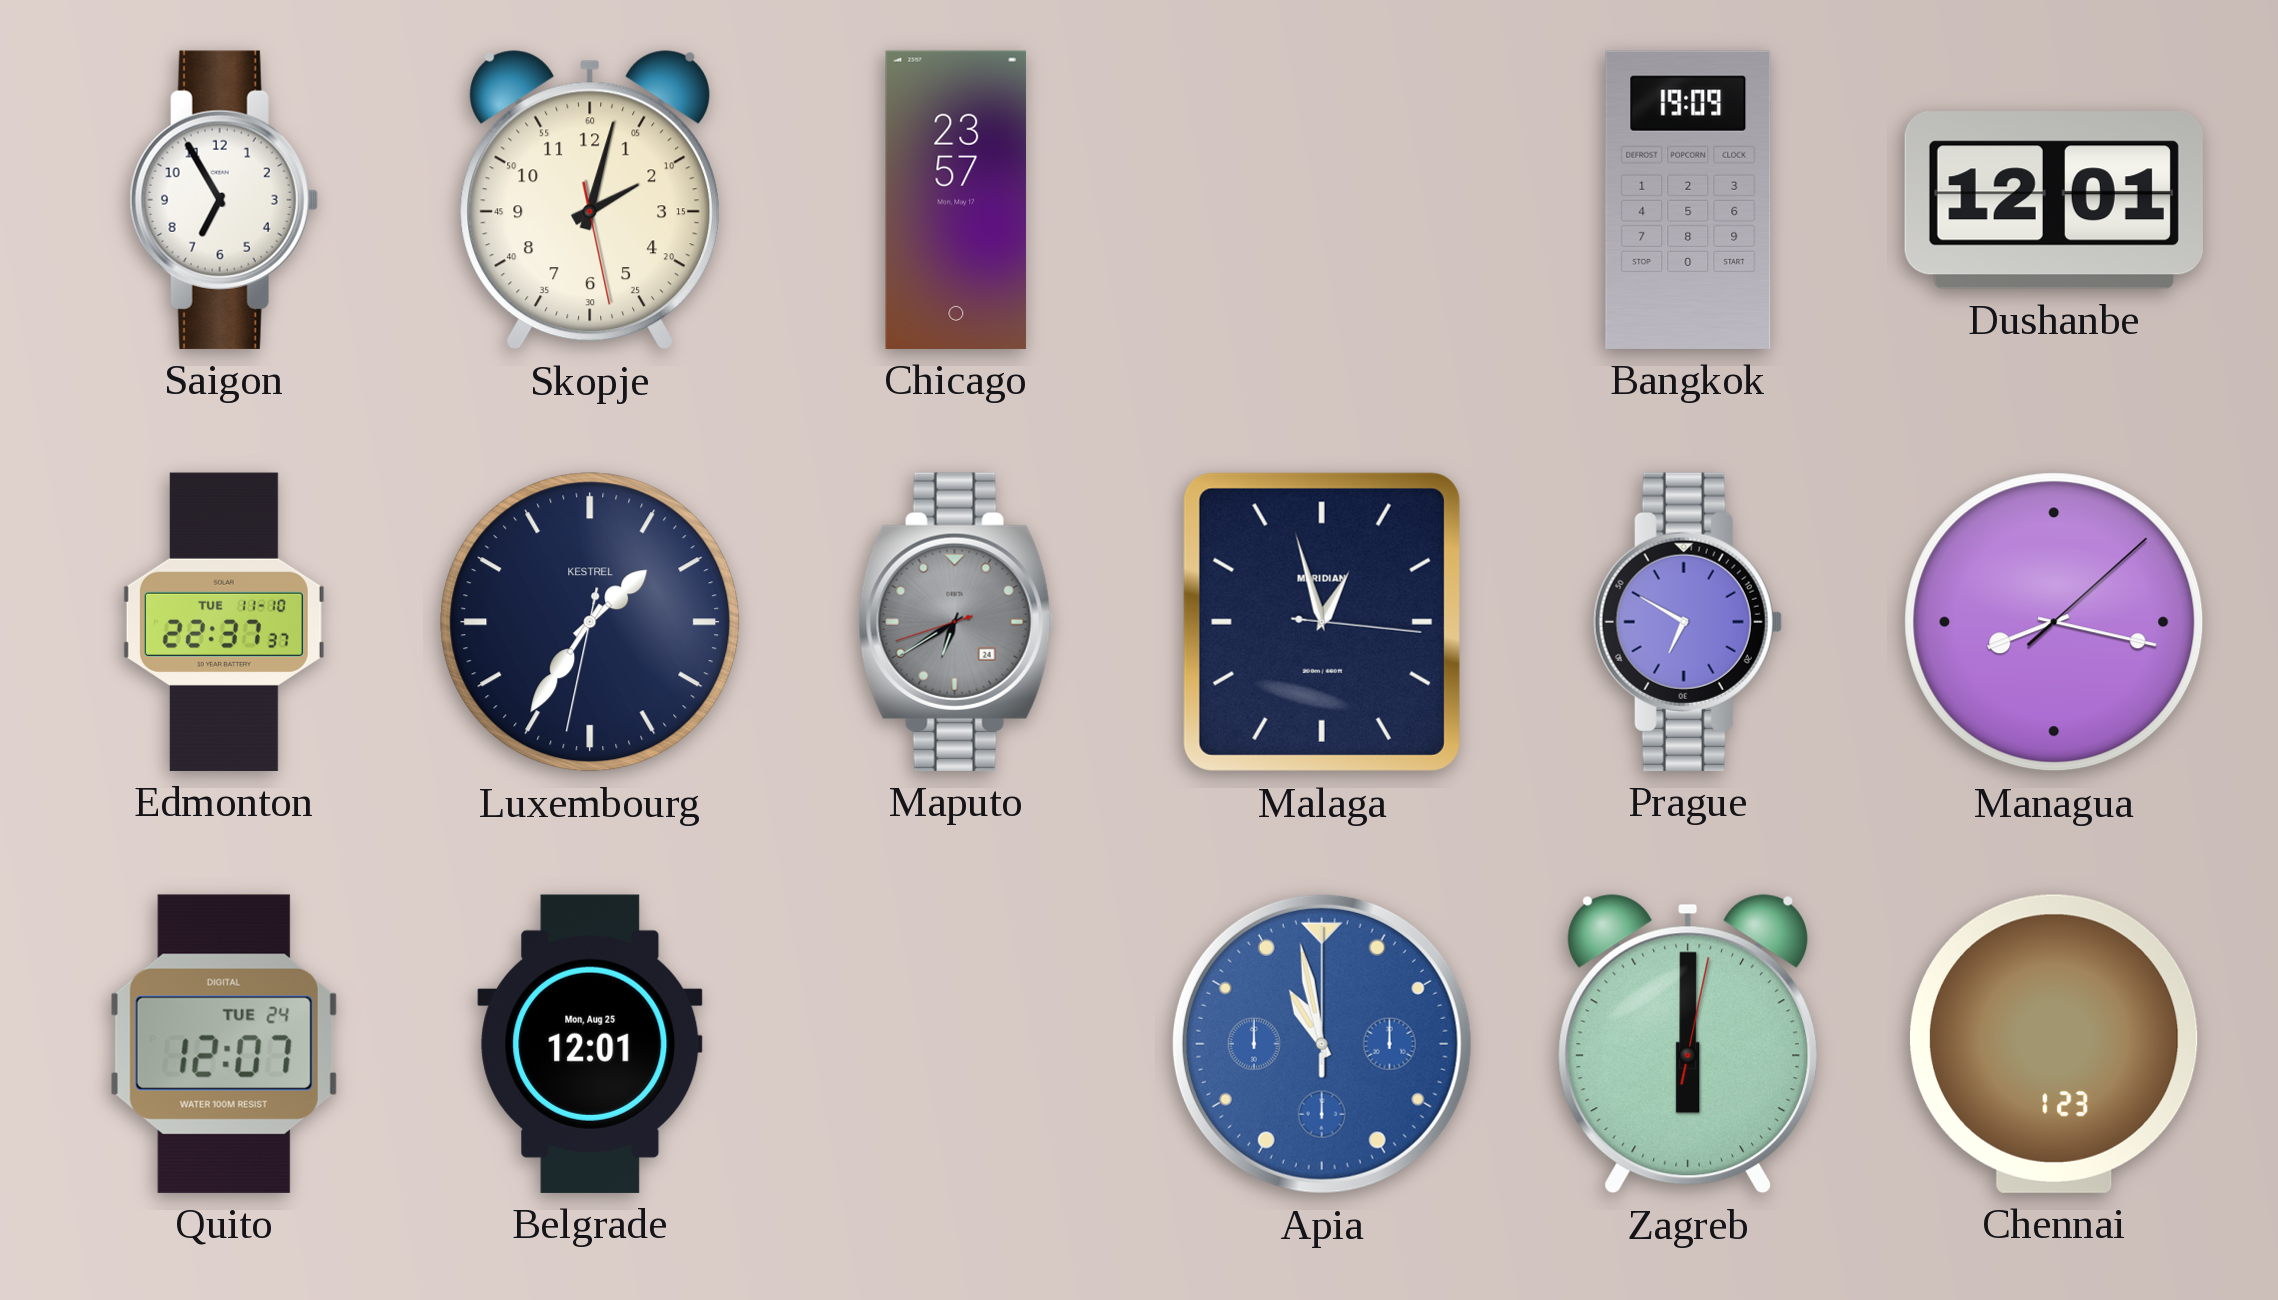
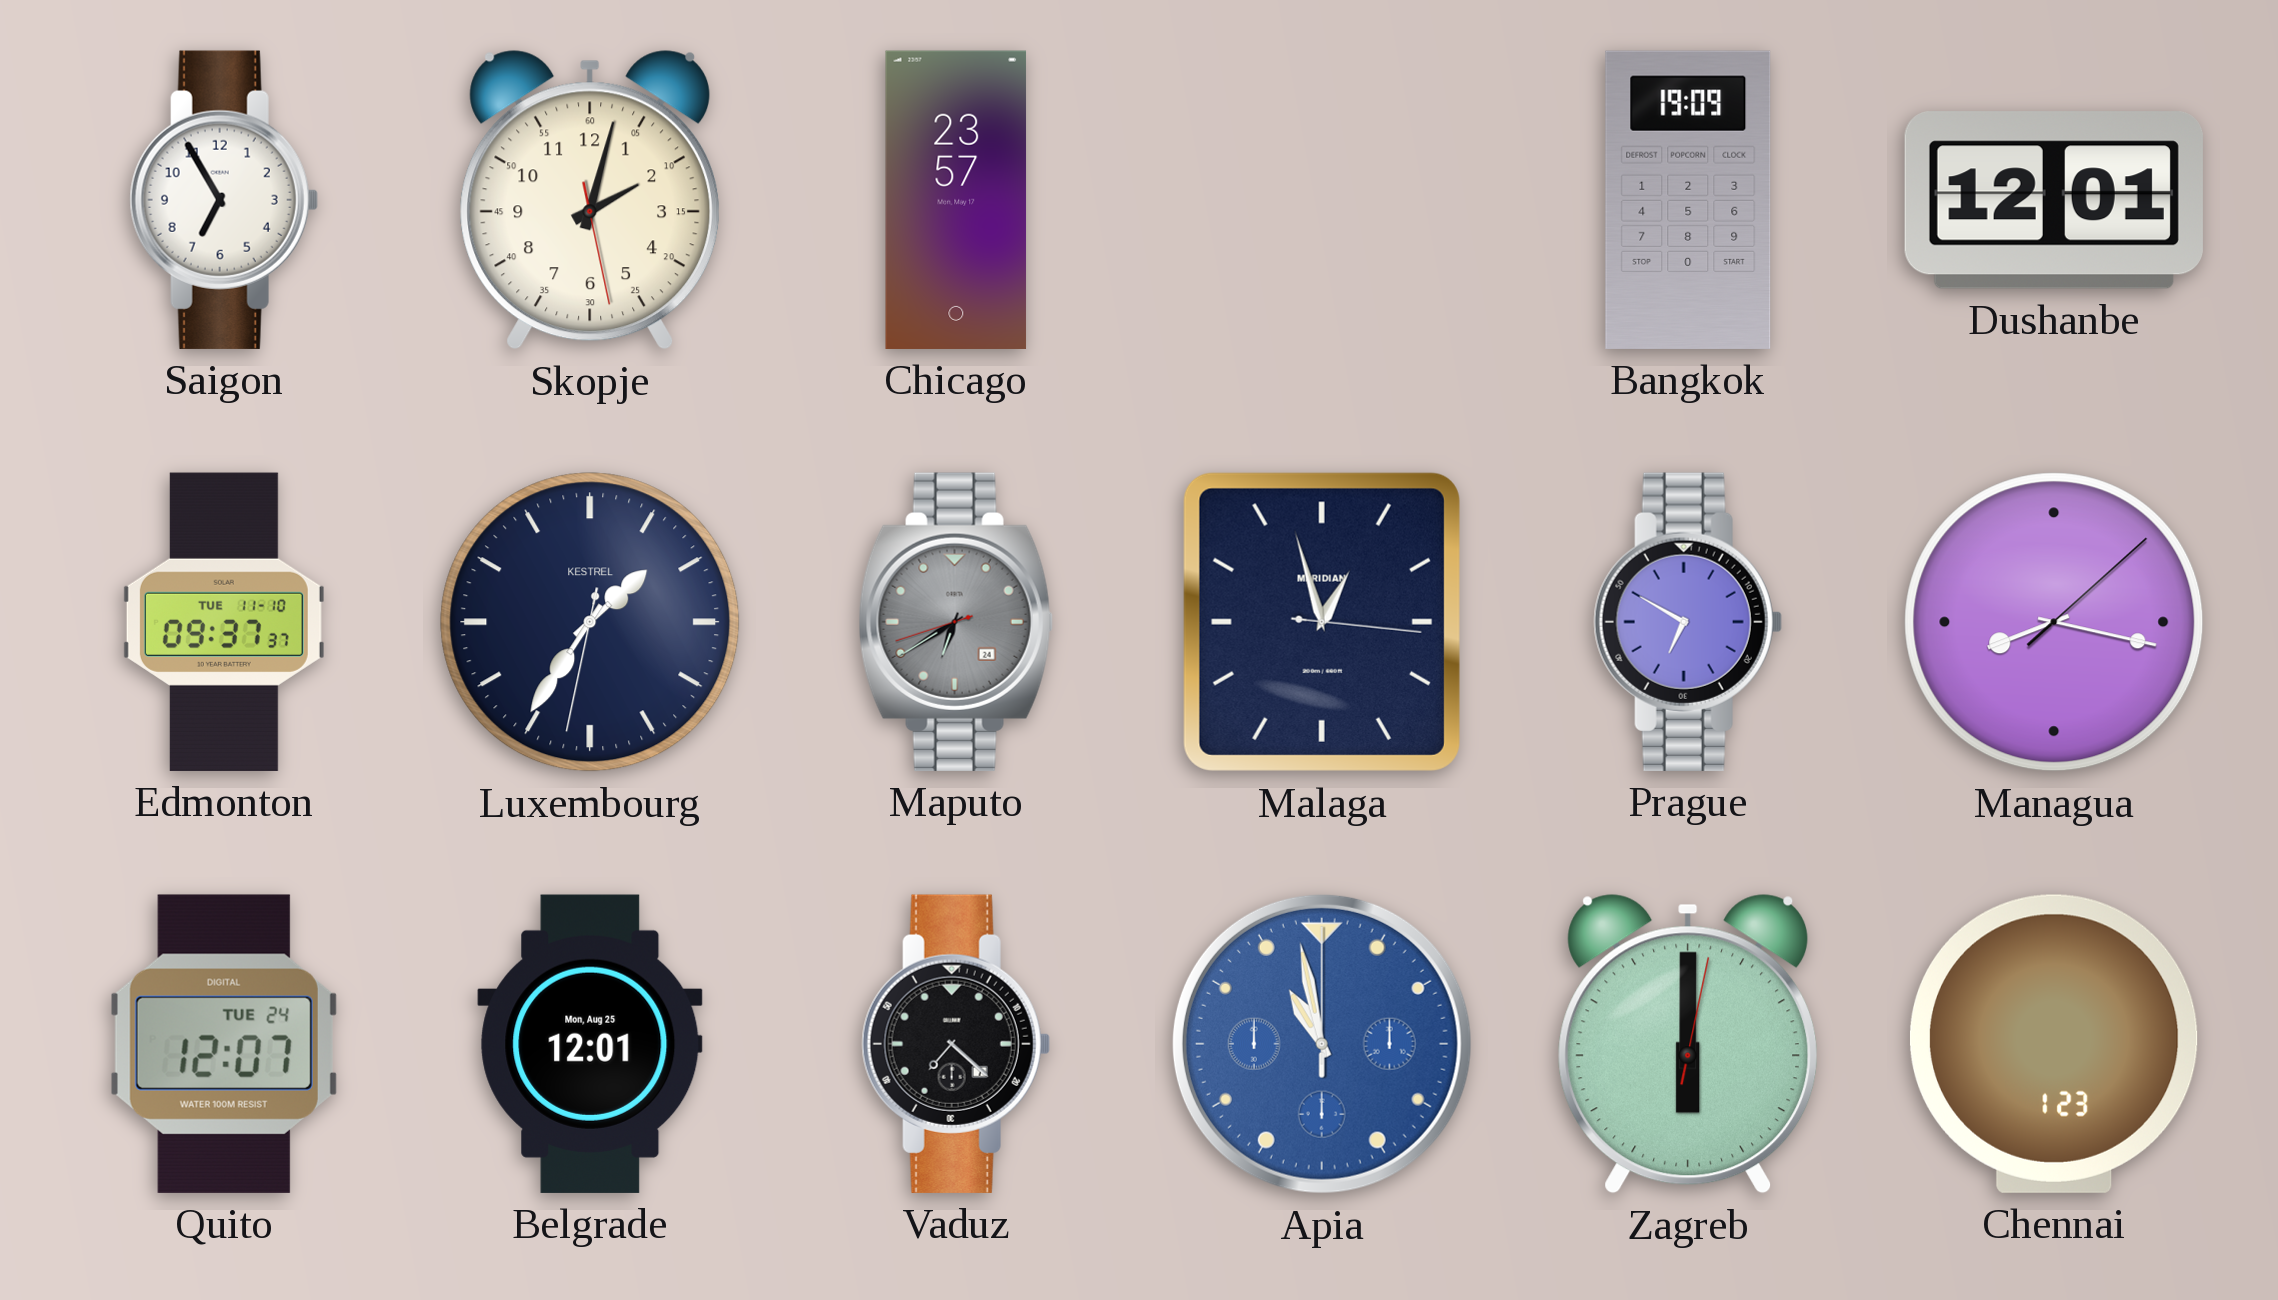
Edmonton: 22:37 -> 09:37 (224, 622)
Vaduz: none -> 7:22 (956, 1044)
